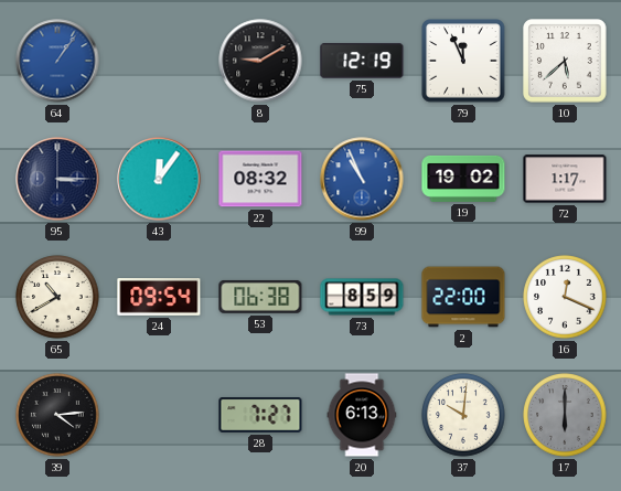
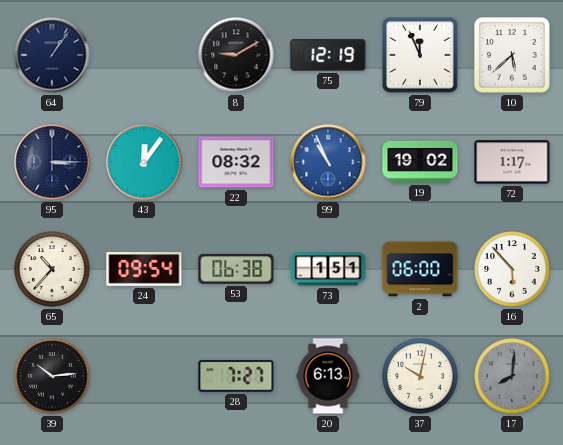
64 dial: blue -> navy (52, 55)
65: 10:40 -> 10:37 (52, 269)
73: 8:59 -> 1:51 (328, 269)
2: 22:00 -> 06:00 (420, 269)
16: 12:19 -> 5:53 (512, 269)
39: 4:14 -> 10:14 (52, 376)
37: 10:01 -> 10:02 (420, 376)
17: 6:00 -> 8:01 (512, 376)
